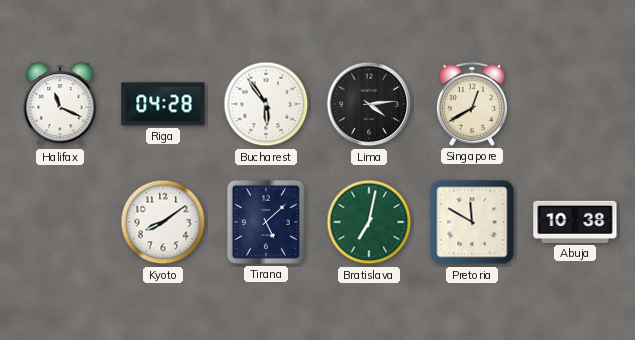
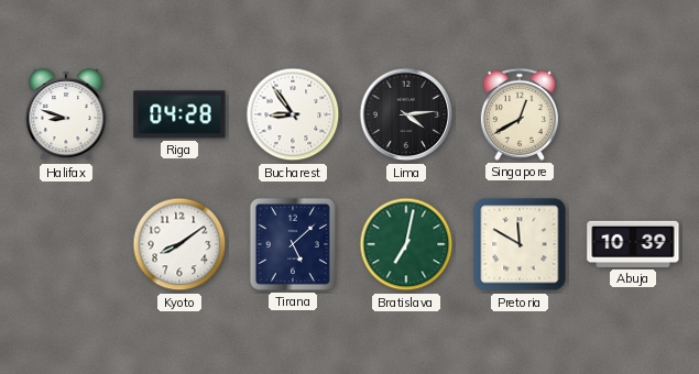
Halifax: 11:19 -> 8:48 (66, 116)
Bucharest: 5:54 -> 8:54 (293, 114)
Abuja: 10:38 -> 10:39 (633, 244)
